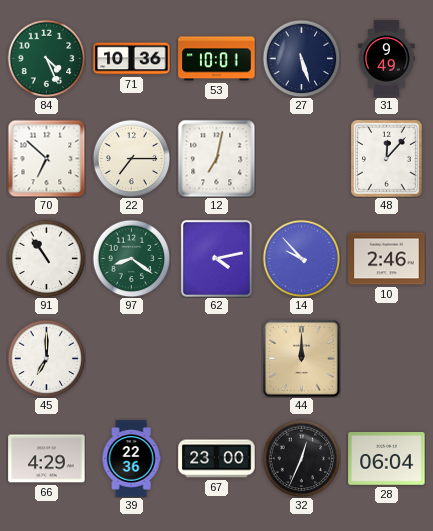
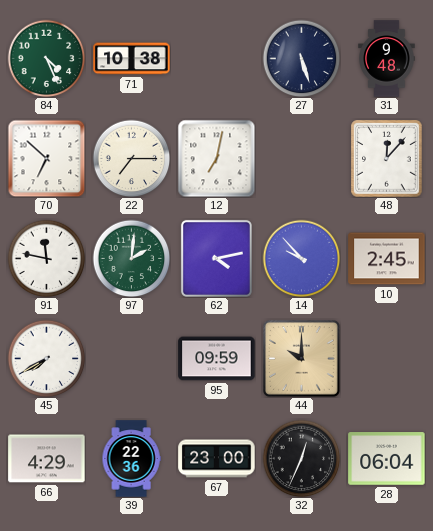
71: 10:36 -> 10:38 (132, 59)
53: 10:01 -> none (217, 59)
31: 9:49 -> 9:48 (387, 59)
91: 10:54 -> 11:47 (46, 258)
97: 8:21 -> 2:01 (131, 258)
10: 2:46 -> 2:45 (387, 259)
45: 7:00 -> 7:40 (46, 358)
95: none -> 09:59 (217, 359)
44: 12:00 -> 10:00 (301, 358)
